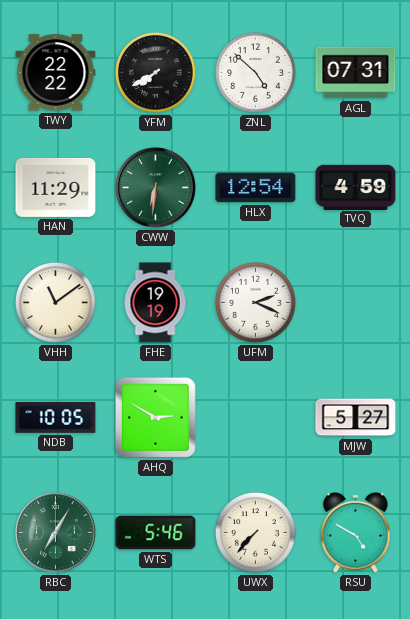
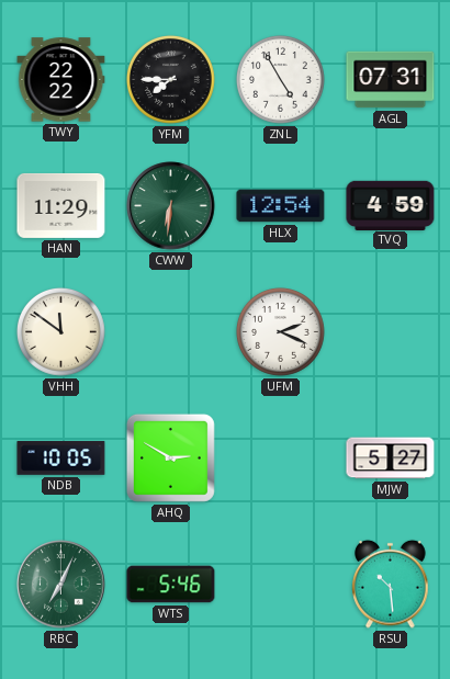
YFM: 7:40 -> 7:45 (170, 79)
ZNL: 4:52 -> 4:55 (280, 79)
VHH: 11:09 -> 11:51 (60, 331)
FHE: 19:19 -> none (155, 303)
RBC: 7:05 -> 7:04 (61, 585)
UWX: 7:37 -> none (255, 532)
RSU: 4:50 -> 10:29 (391, 584)
